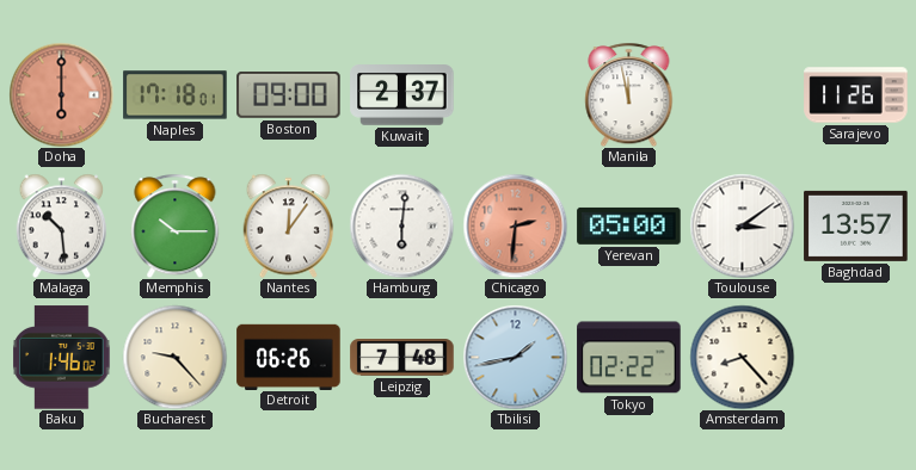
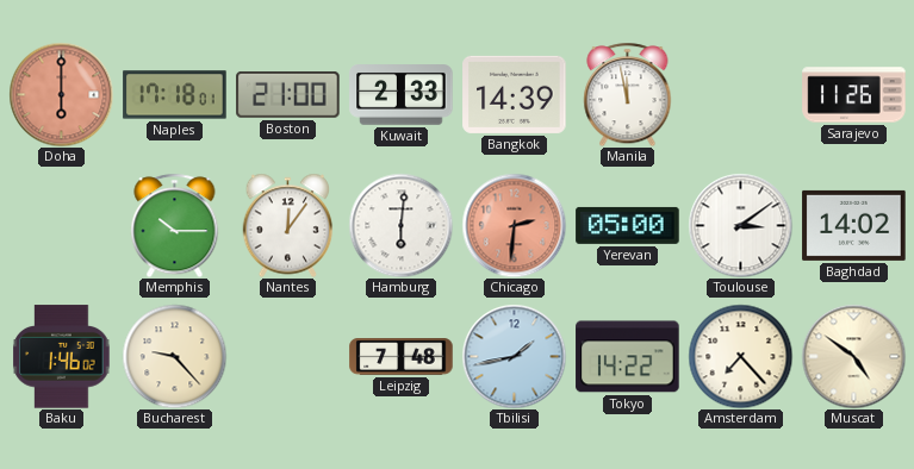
Boston: 09:00 -> 21:00 (288, 94)
Kuwait: 2:37 -> 2:33 (402, 95)
Bangkok: none -> 14:39 (515, 94)
Malaga: 10:29 -> none (62, 225)
Baghdad: 13:57 -> 14:02 (854, 225)
Detroit: 06:26 -> none (289, 357)
Tokyo: 02:22 -> 14:22 (628, 357)
Amsterdam: 8:23 -> 7:23 (740, 356)
Muscat: none -> 4:51 (853, 356)
